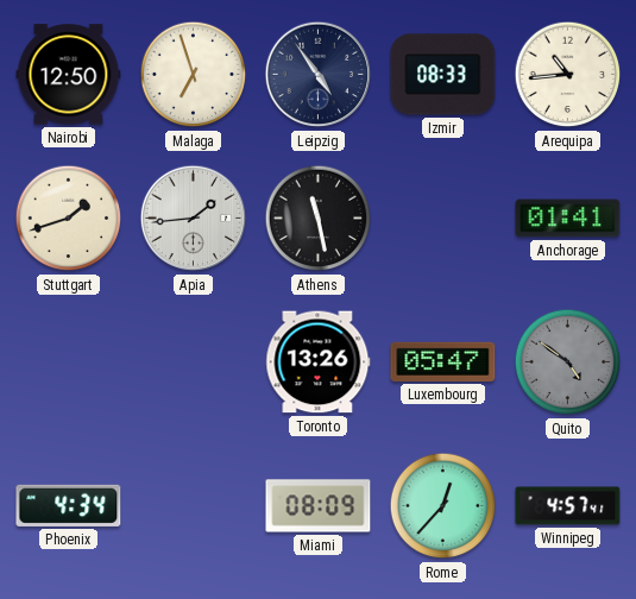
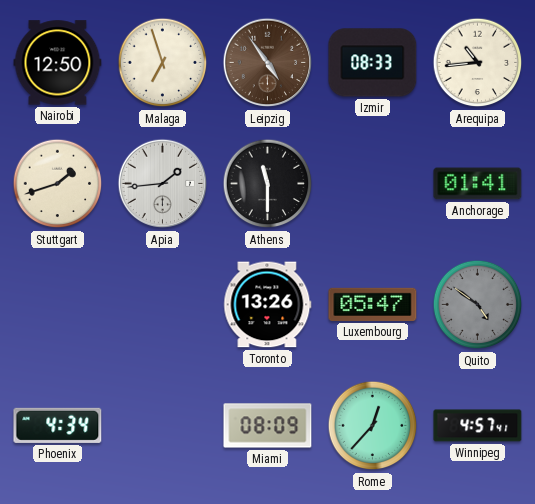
Leipzig dial: navy -> brown (268, 63)
Athens: 11:28 -> 11:30 (268, 184)
